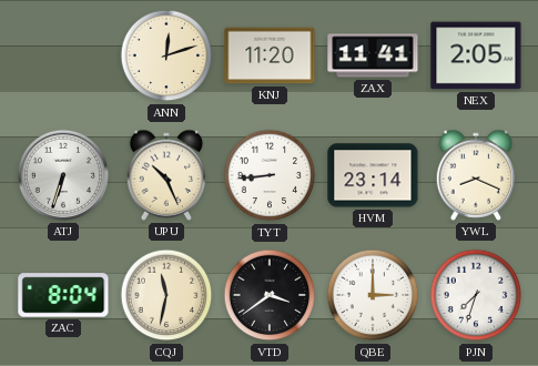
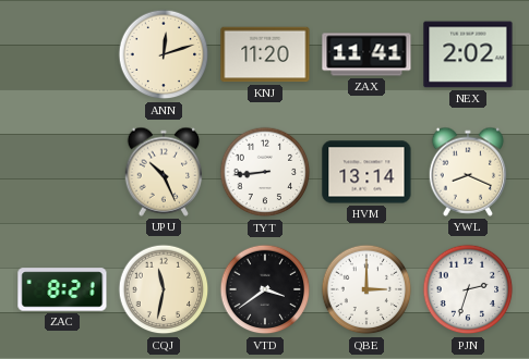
NEX: 2:05 -> 2:02 (468, 54)
ATJ: 6:33 -> none (63, 175)
HVM: 23:14 -> 13:14 (366, 172)
ZAC: 8:04 -> 8:21 (62, 289)
PJN: 7:33 -> 2:33 (468, 289)
